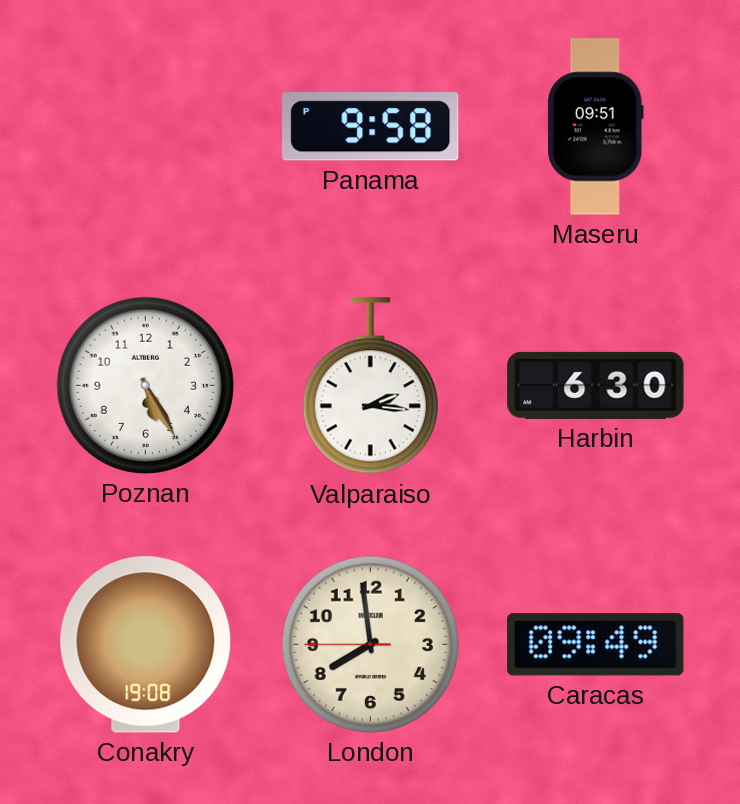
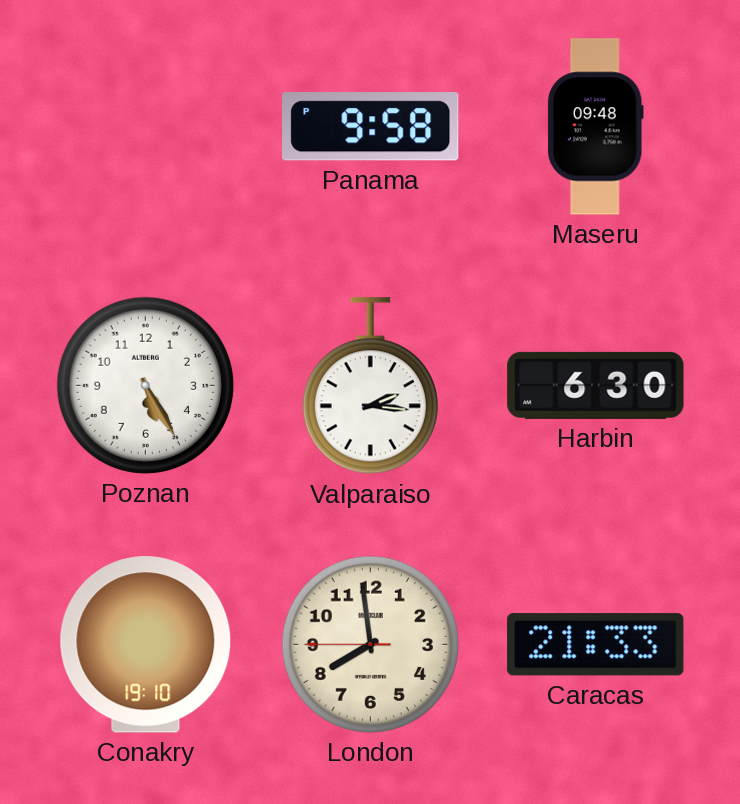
Maseru: 09:51 -> 09:48 (595, 127)
Conakry: 19:08 -> 19:10 (146, 645)
Caracas: 09:49 -> 21:33 (596, 645)
